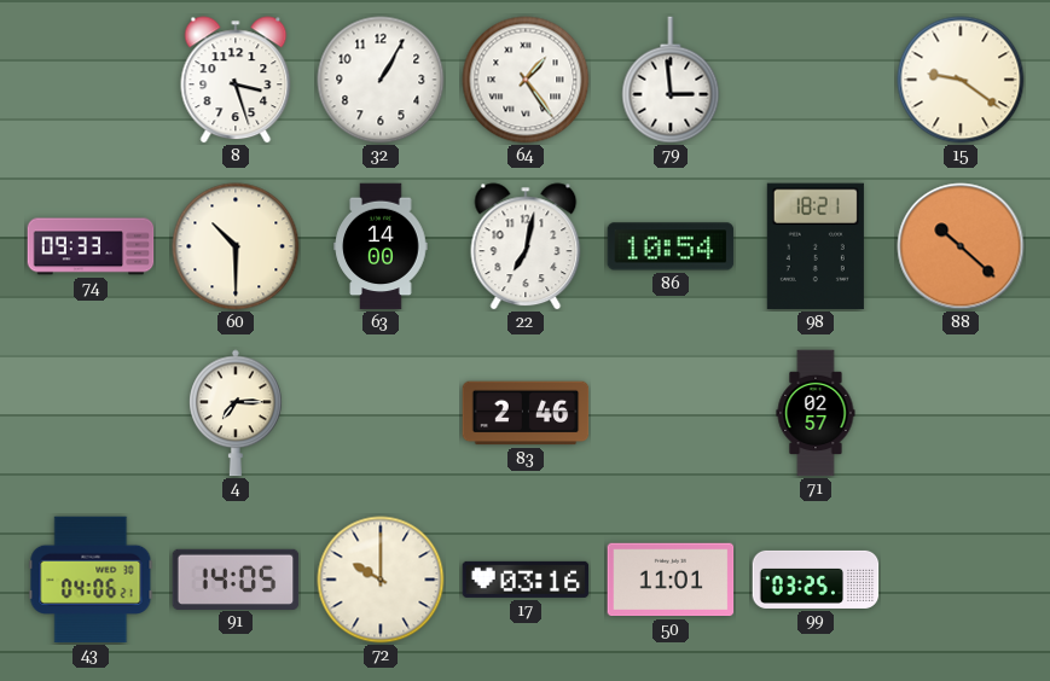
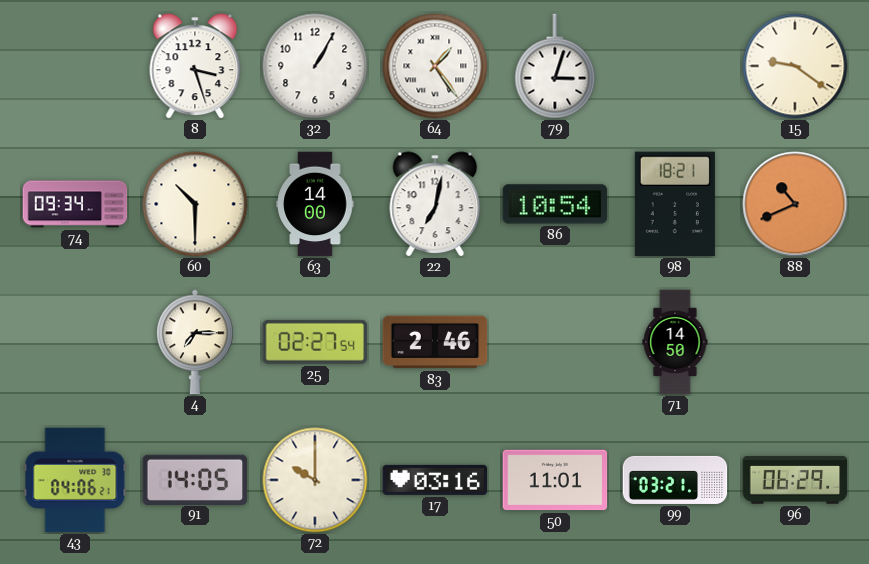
79: 2:59 -> 3:03 (555, 66)
74: 09:33 -> 09:34 (75, 204)
88: 10:22 -> 10:41 (795, 204)
25: none -> 02:27 (315, 342)
71: 02:57 -> 14:50 (675, 342)
99: 03:25 -> 03:21 (675, 480)
96: none -> 06:29 (795, 480)
